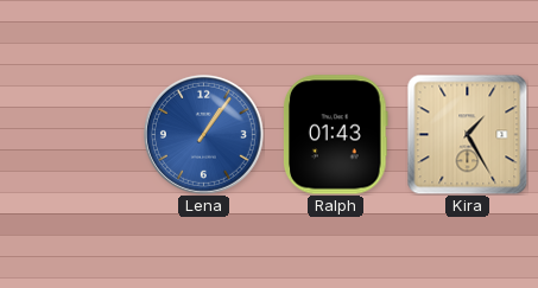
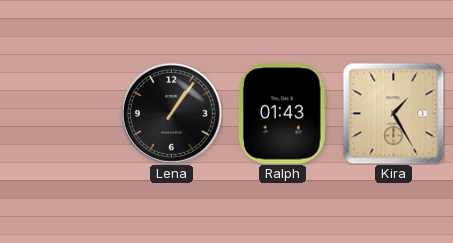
Lena dial: blue -> black (171, 113)
